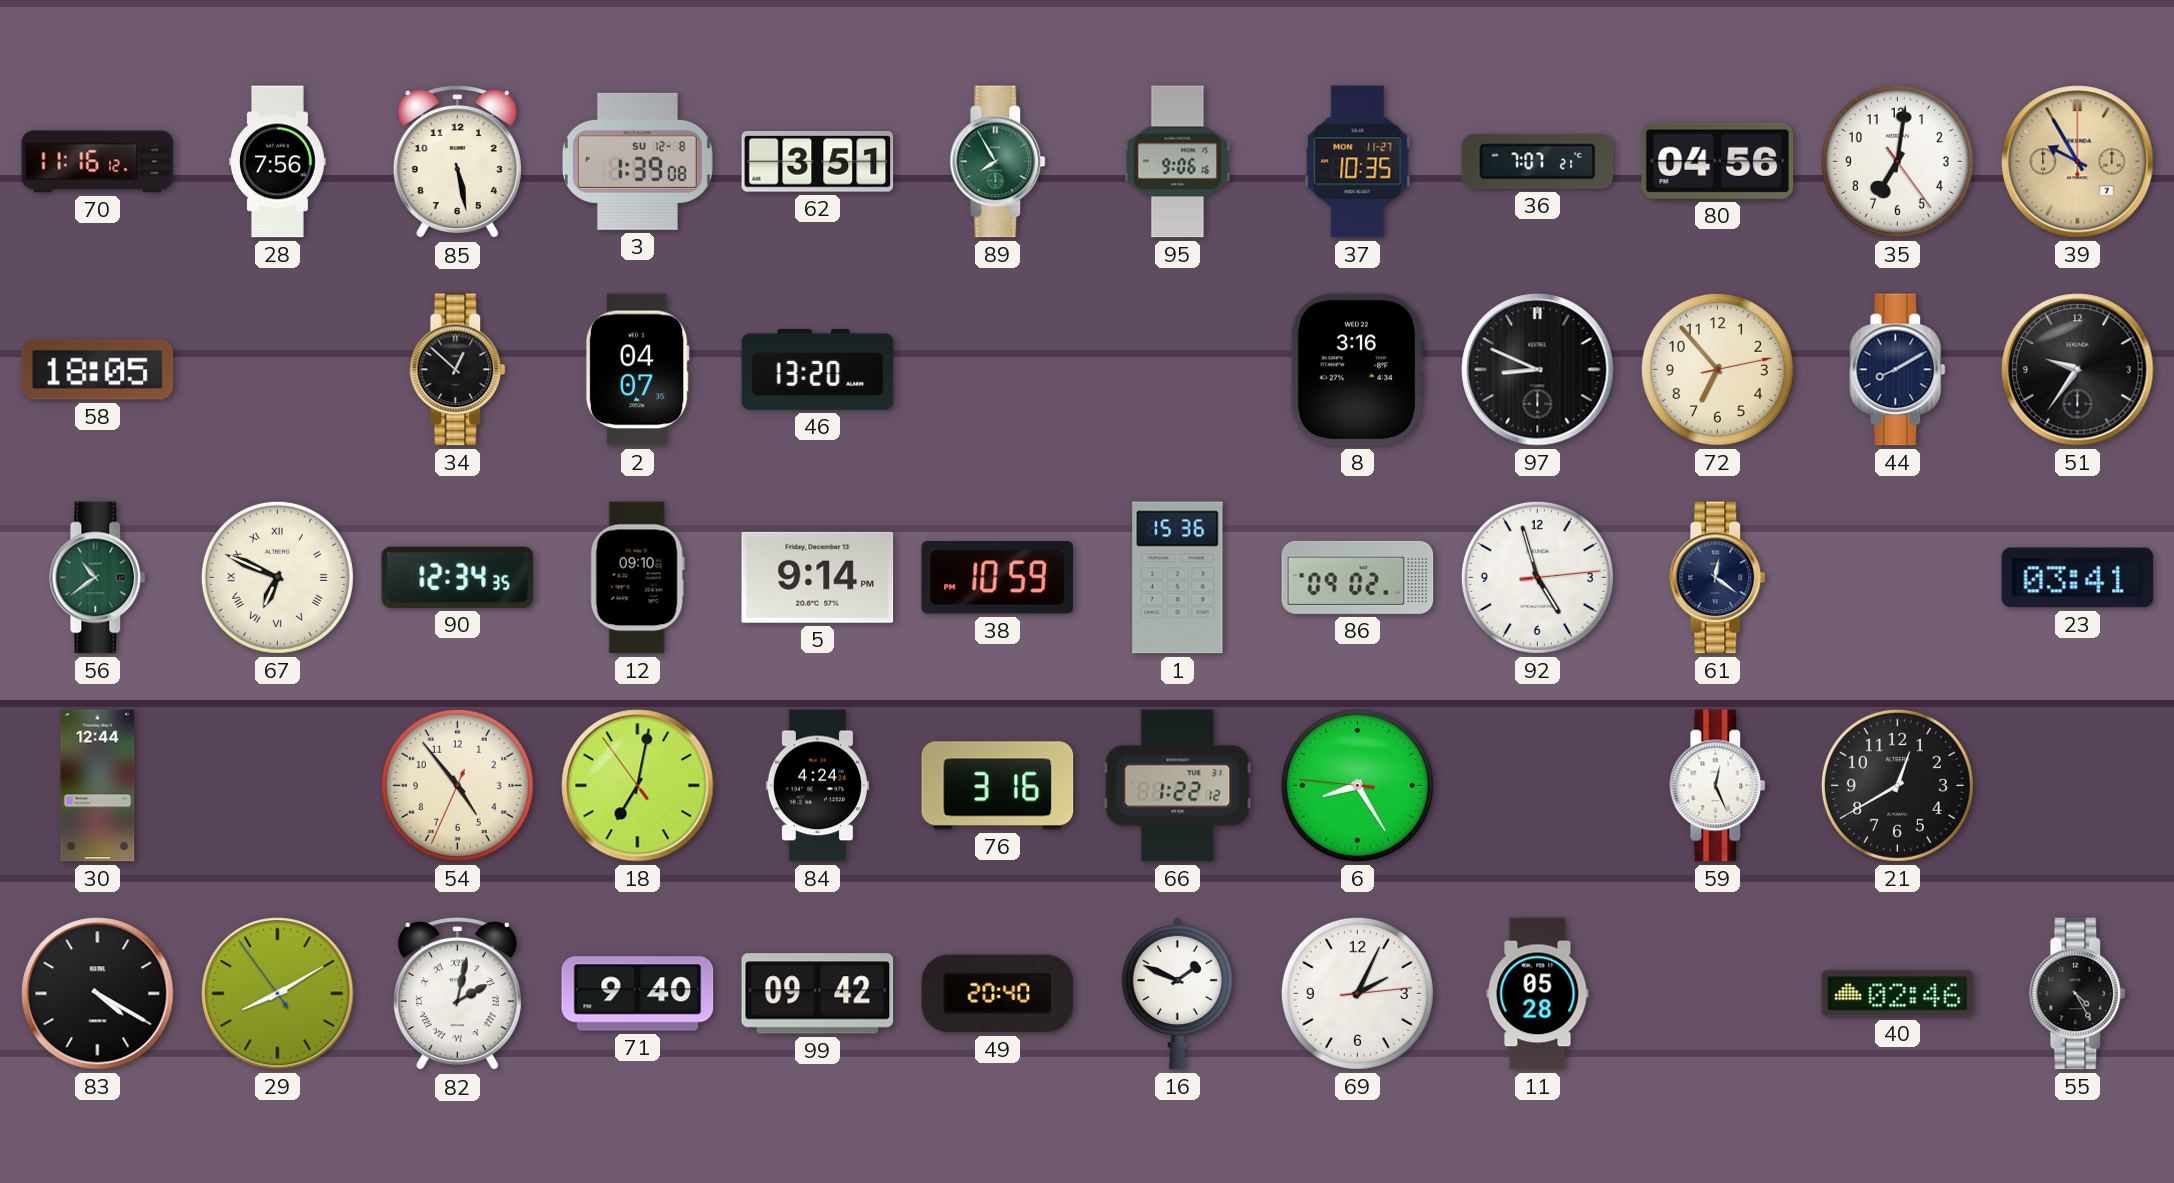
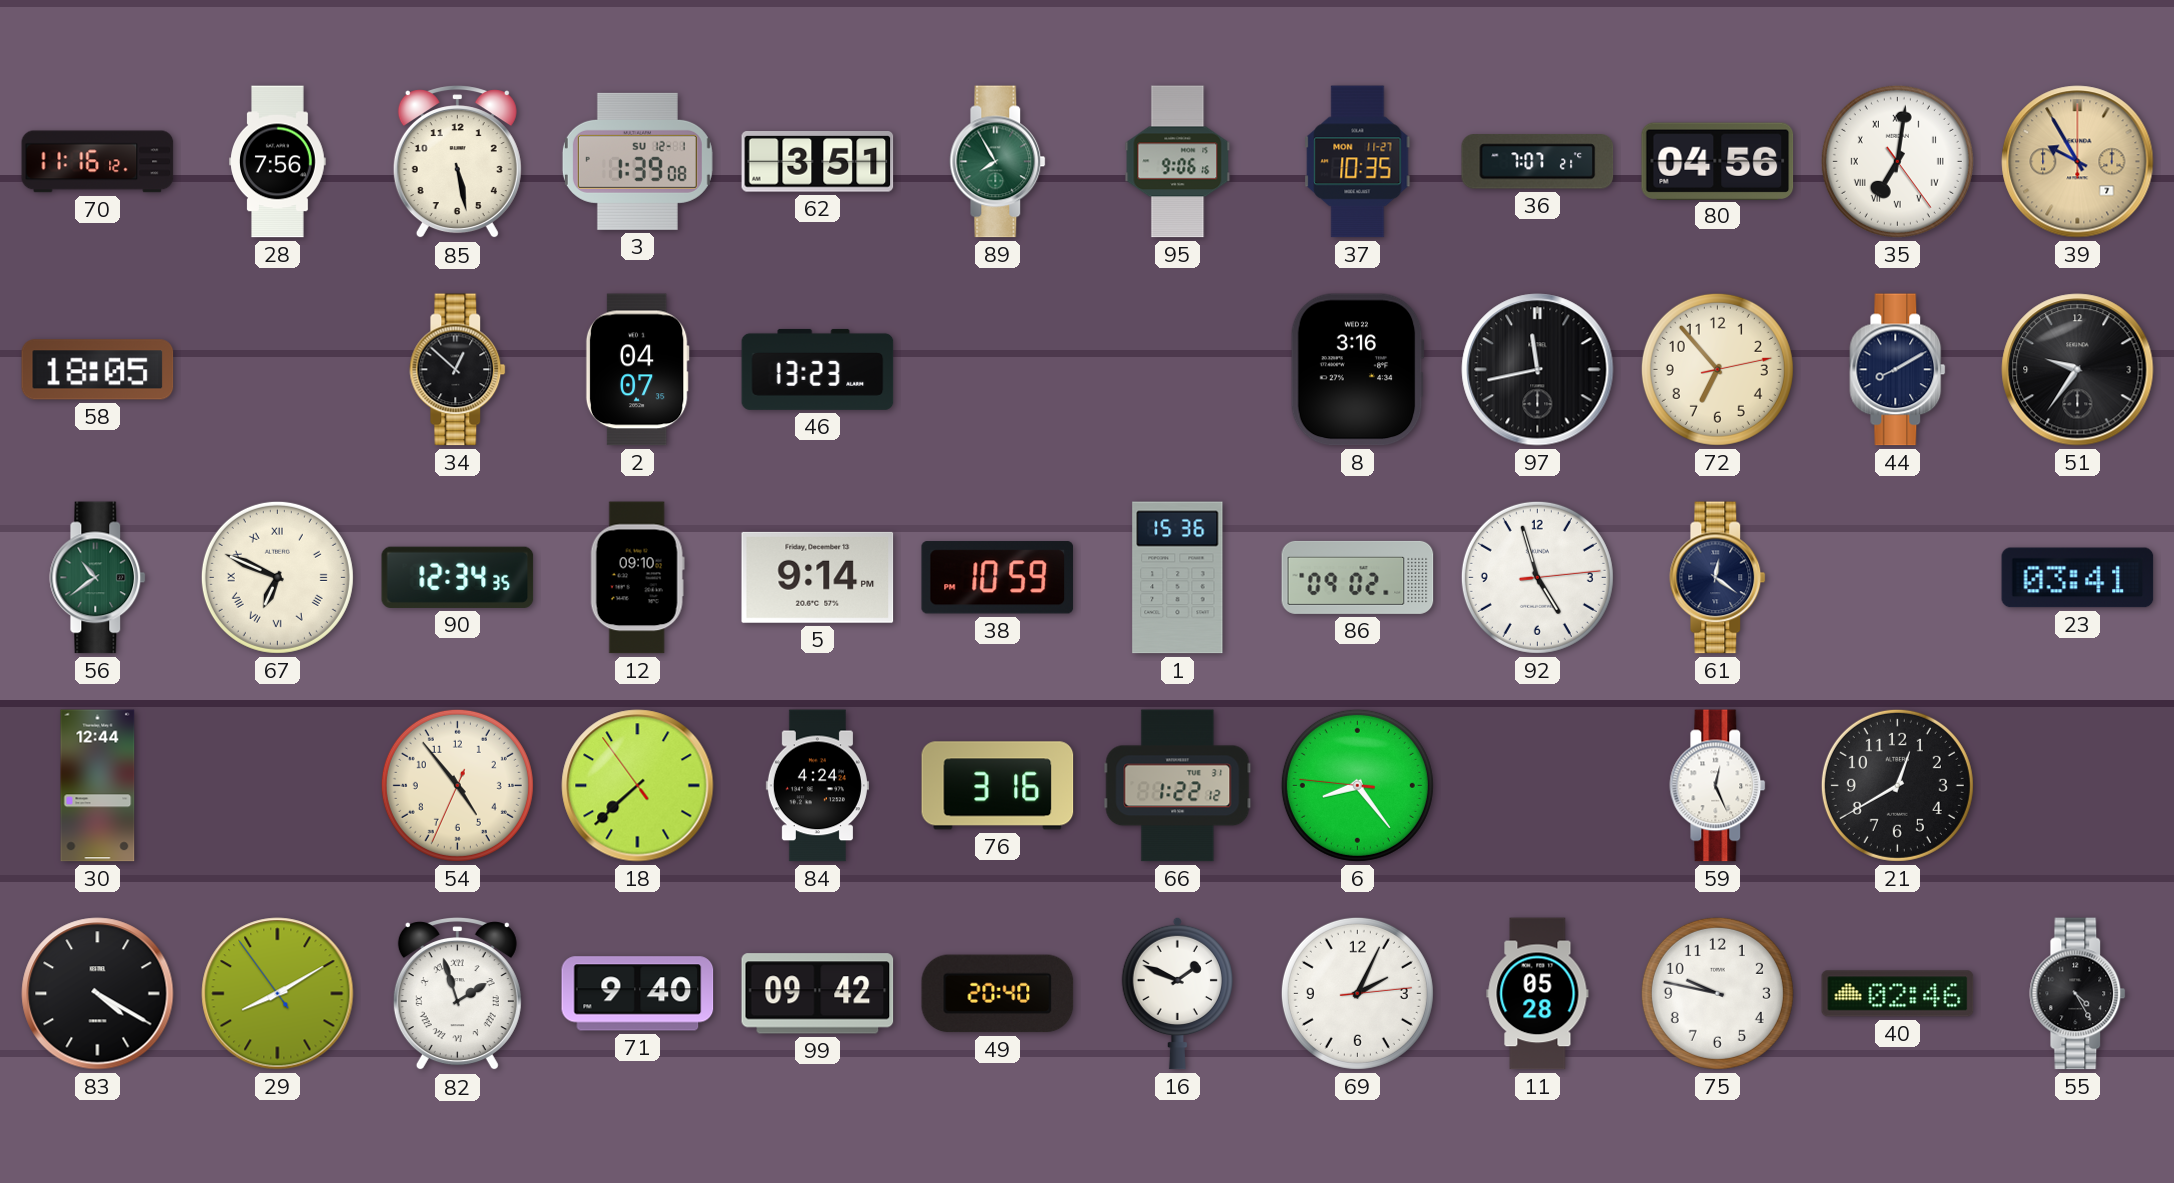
3 date: SU 12-8 -> SU 12-1 (637, 161)
35 numerals: Arabic -> Roman (1897, 161)
46: 13:20 -> 13:23 (818, 369)
97: 8:49 -> 11:43 (1538, 370)
18: 7:01 -> 7:37 (638, 786)
6: 8:24 -> 8:23 (1357, 785)
82: 2:02 -> 1:57 (457, 994)
75: none -> 9:47 (1717, 993)
